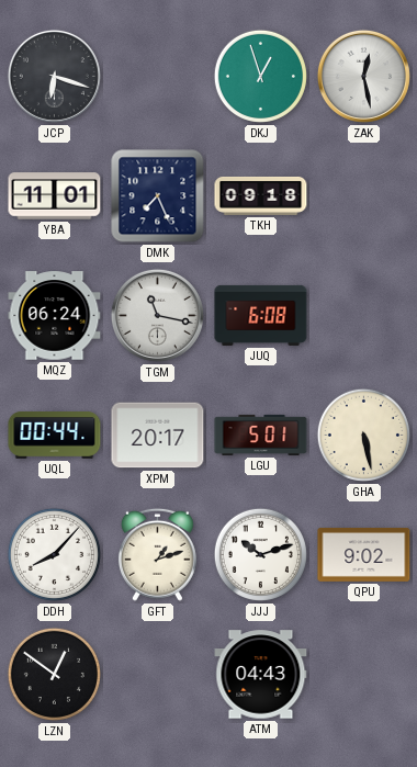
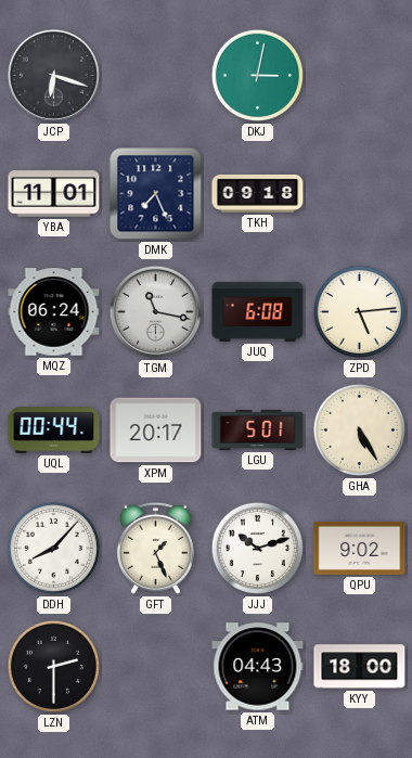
DKJ: 12:57 -> 3:02 (257, 75)
ZAK: 12:28 -> none (363, 76)
ZPD: none -> 5:14 (359, 311)
GHA: 5:28 -> 5:25 (359, 429)
GFT: 1:12 -> 1:26 (155, 548)
LZN: 12:51 -> 2:30 (53, 666)
KYY: none -> 18:00 (360, 667)
